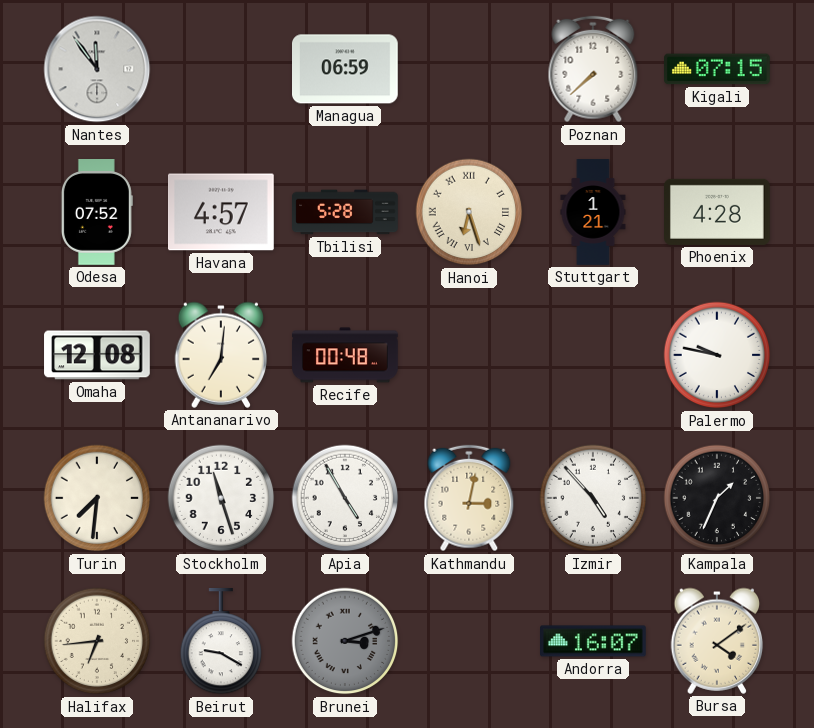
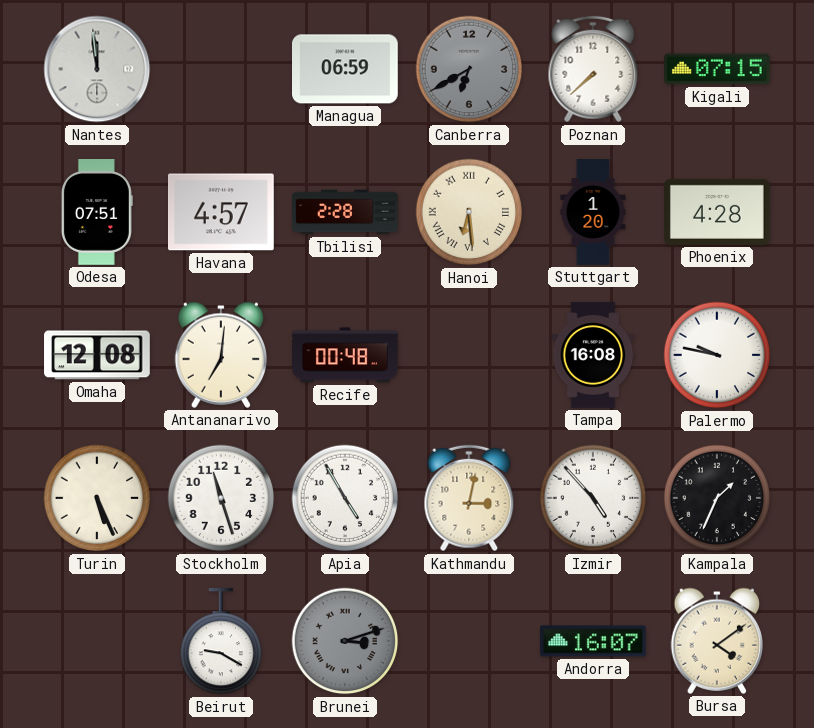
Nantes: 11:54 -> 11:59 (97, 69)
Canberra: none -> 6:40 (469, 69)
Odesa: 07:52 -> 07:51 (97, 212)
Tbilisi: 5:28 -> 2:28 (345, 212)
Hanoi: 6:27 -> 6:29 (469, 212)
Stuttgart: 1:21 -> 1:20 (593, 212)
Tampa: none -> 16:08 (593, 355)
Turin: 7:31 -> 5:26 (97, 498)
Halifax: 6:44 -> none (97, 641)
